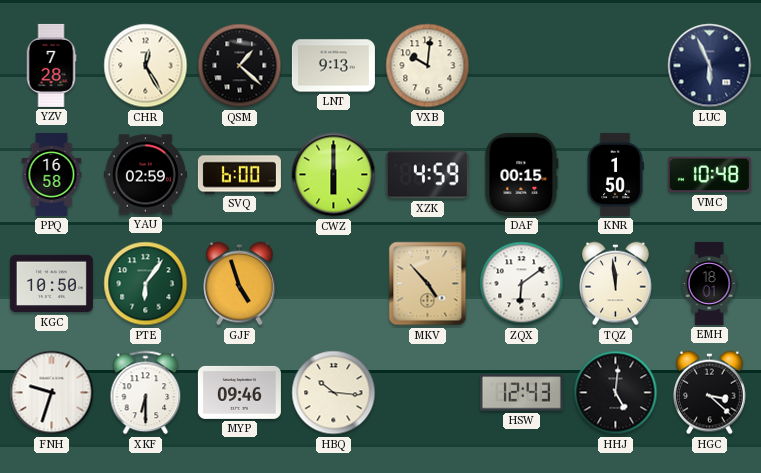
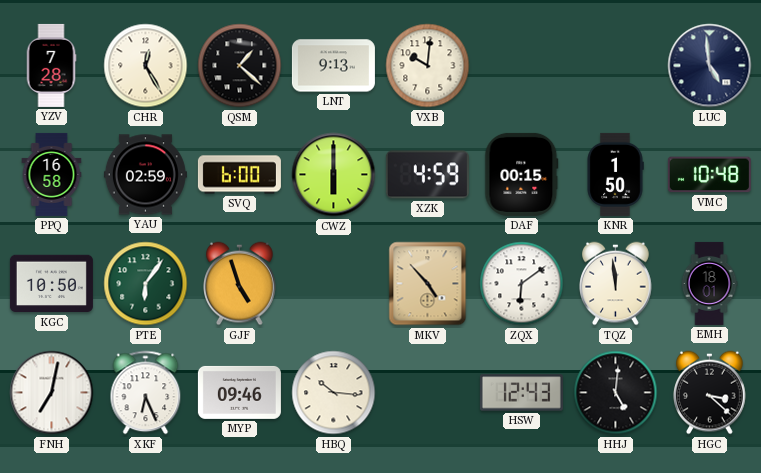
LUC: 5:56 -> 4:59 (710, 66)
FNH: 9:33 -> 7:02 (52, 393)
XKF: 6:30 -> 6:26 (146, 393)
